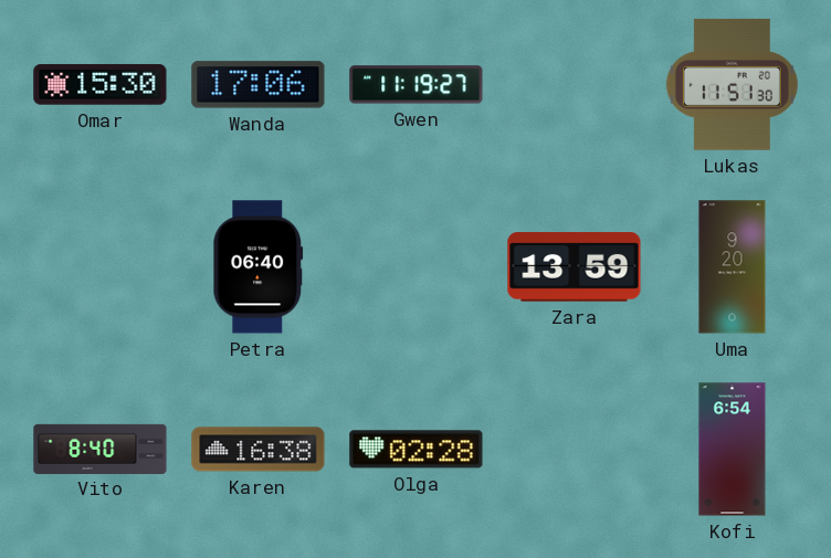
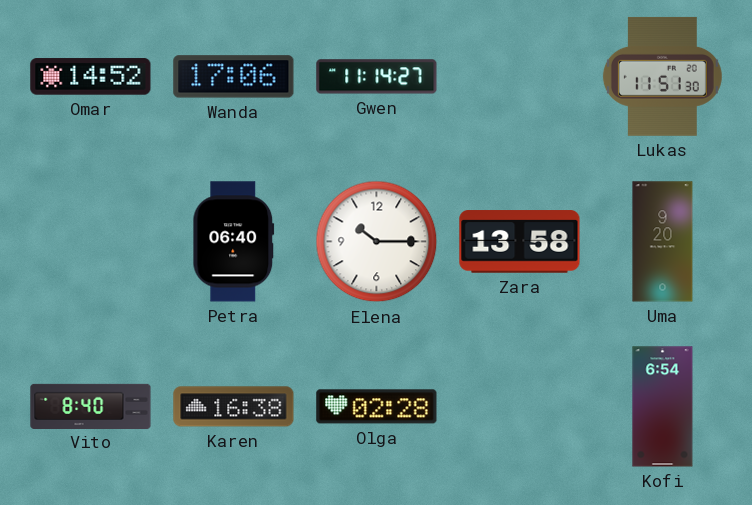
Omar: 15:30 -> 14:52 (91, 77)
Gwen: 11:19 -> 11:14 (377, 77)
Elena: none -> 10:15 (377, 242)
Zara: 13:59 -> 13:58 (520, 242)
